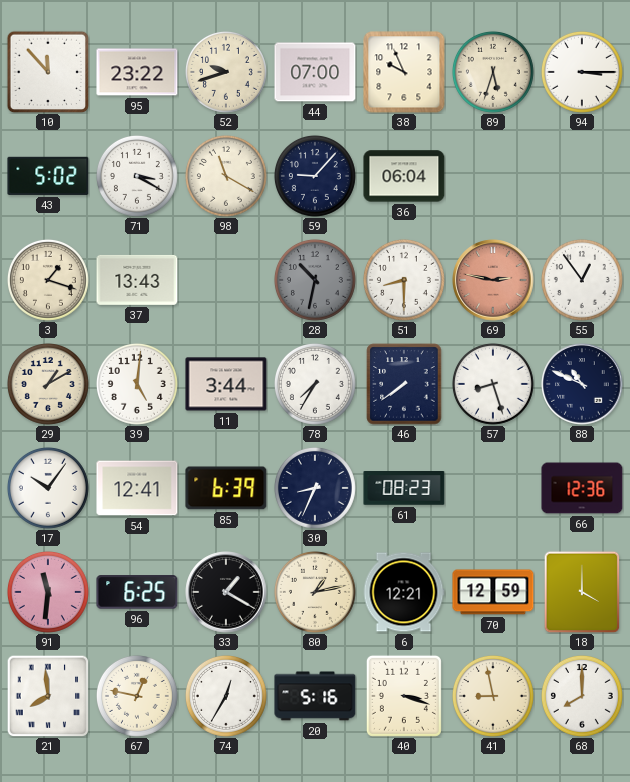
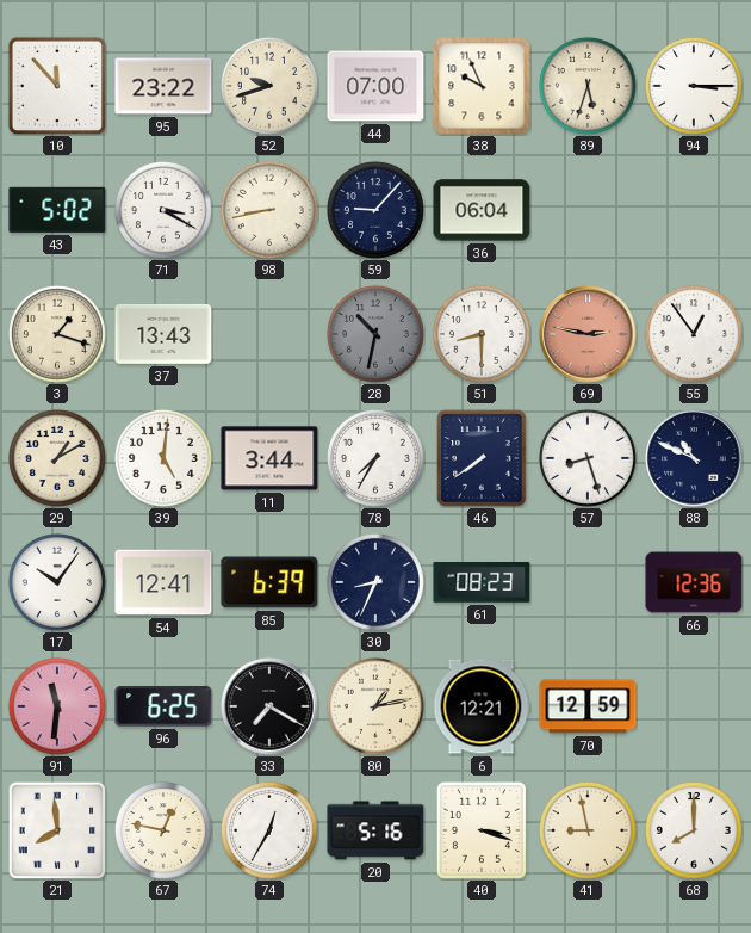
98: 11:20 -> 8:43 (269, 210)
33: 1:20 -> 7:20 (269, 706)
18: 4:00 -> none (582, 592)
